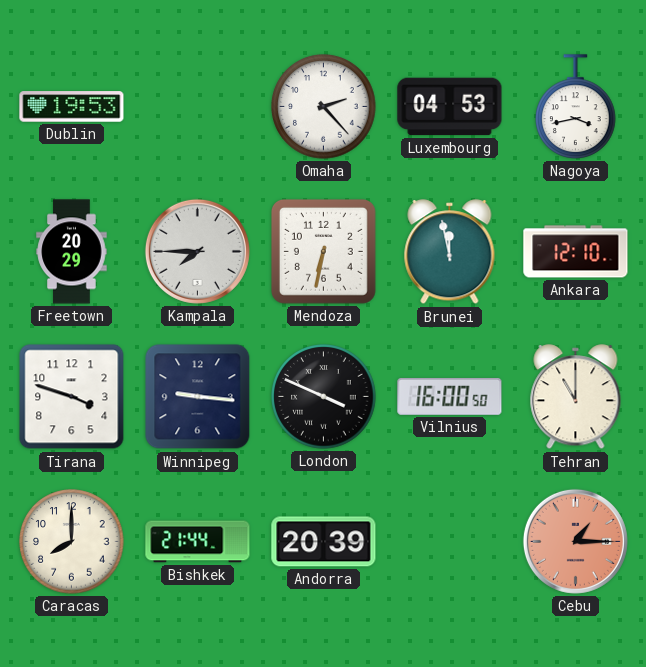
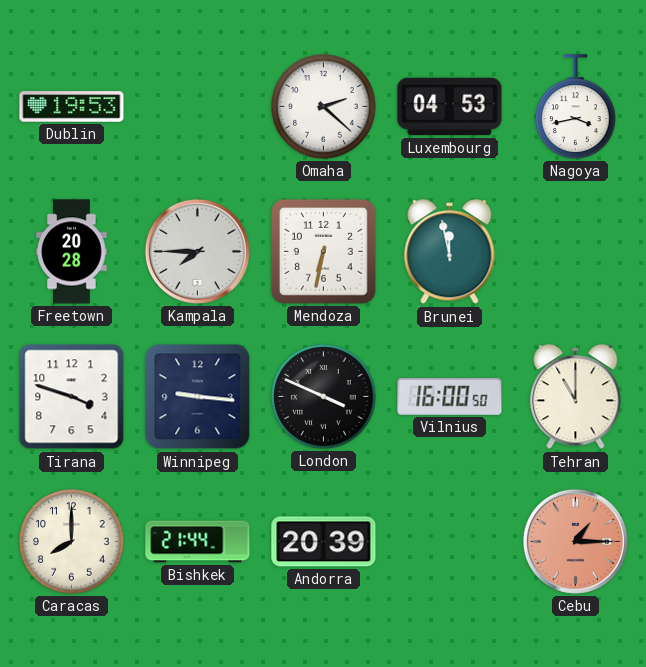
Omaha: 2:23 -> 2:22 (324, 107)
Freetown: 20:29 -> 20:28 (72, 252)
Ankara: 12:10 -> none (576, 252)
